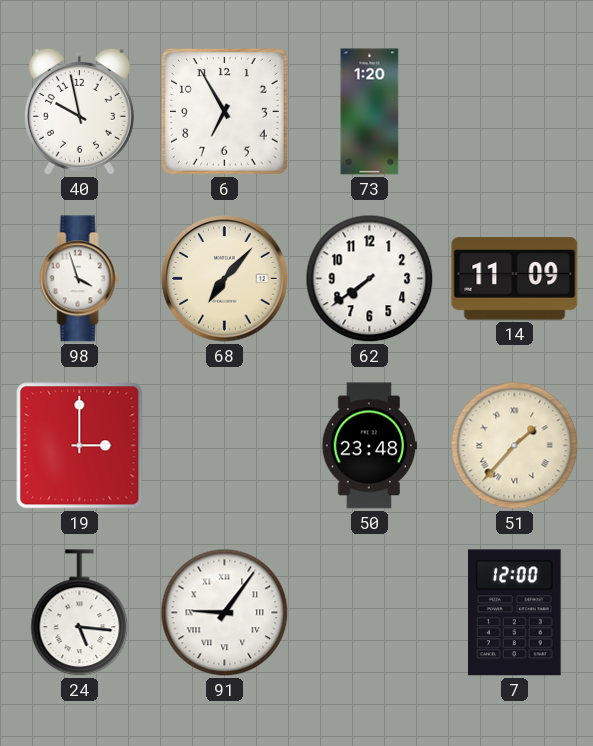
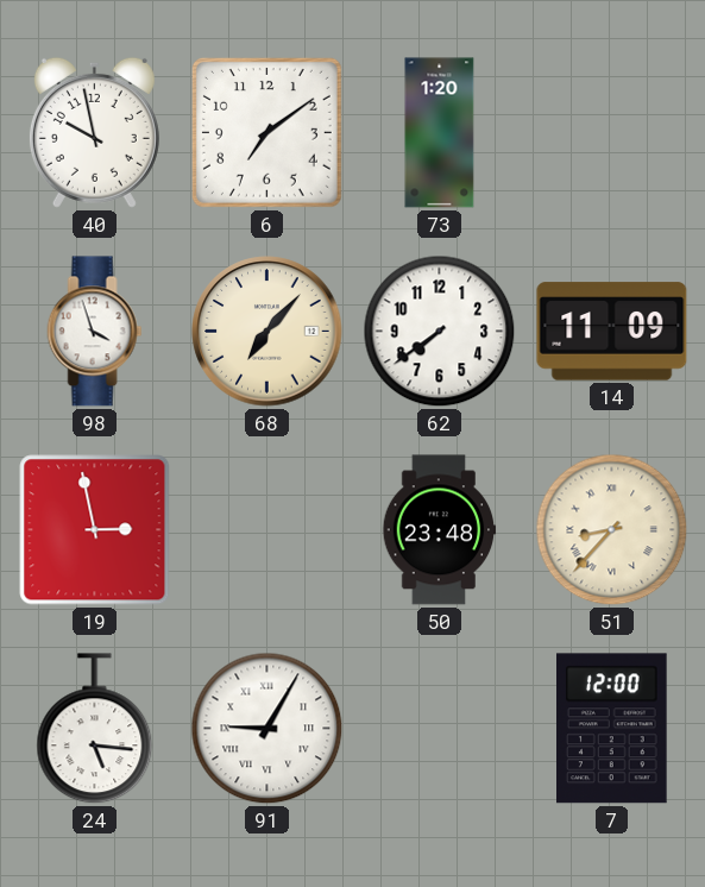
6: 6:55 -> 7:09 (266, 132)
19: 3:00 -> 2:58 (95, 530)
51: 1:37 -> 8:37 (612, 530)
91: 9:06 -> 9:05 (267, 729)
